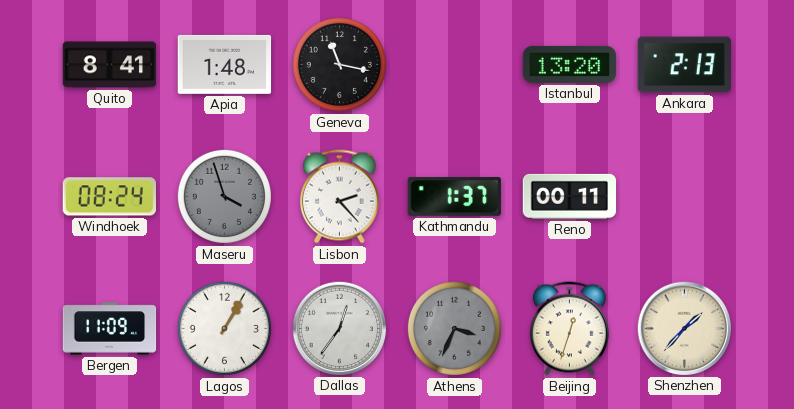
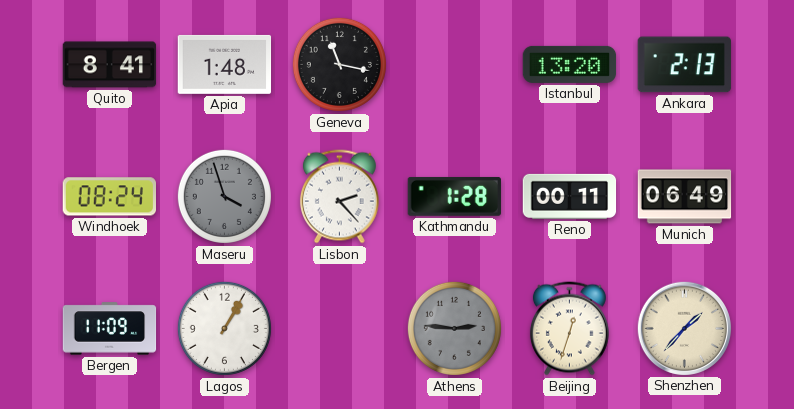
Kathmandu: 1:37 -> 1:28 (454, 196)
Munich: none -> 06:49 (685, 197)
Dallas: 12:36 -> none (339, 328)
Athens: 3:34 -> 2:46 (454, 328)
